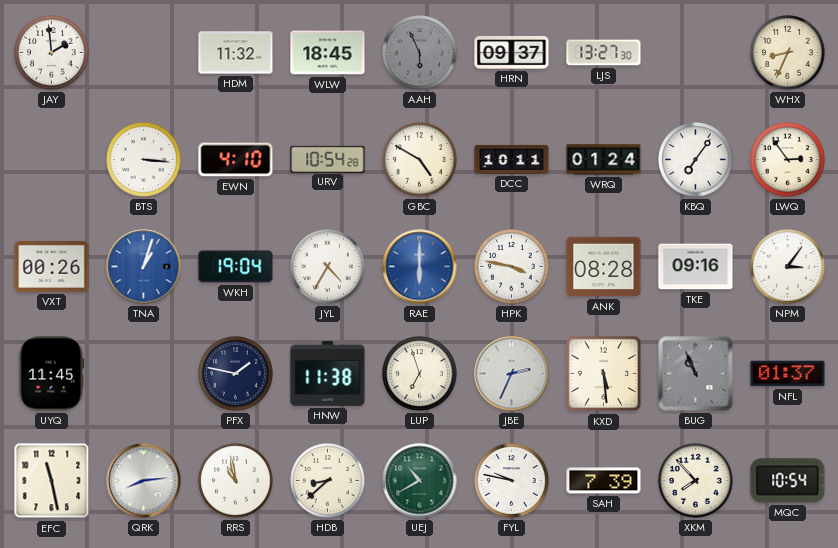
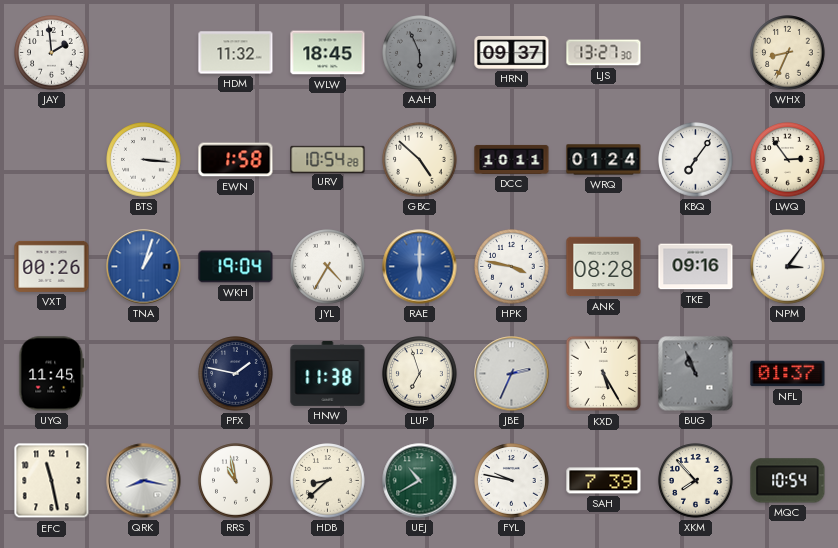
EWN: 4:10 -> 1:58 (236, 160)
GBC: 4:50 -> 4:52 (420, 160)
KXD: 5:29 -> 5:25 (604, 374)
QRK: 8:14 -> 8:17 (144, 481)
